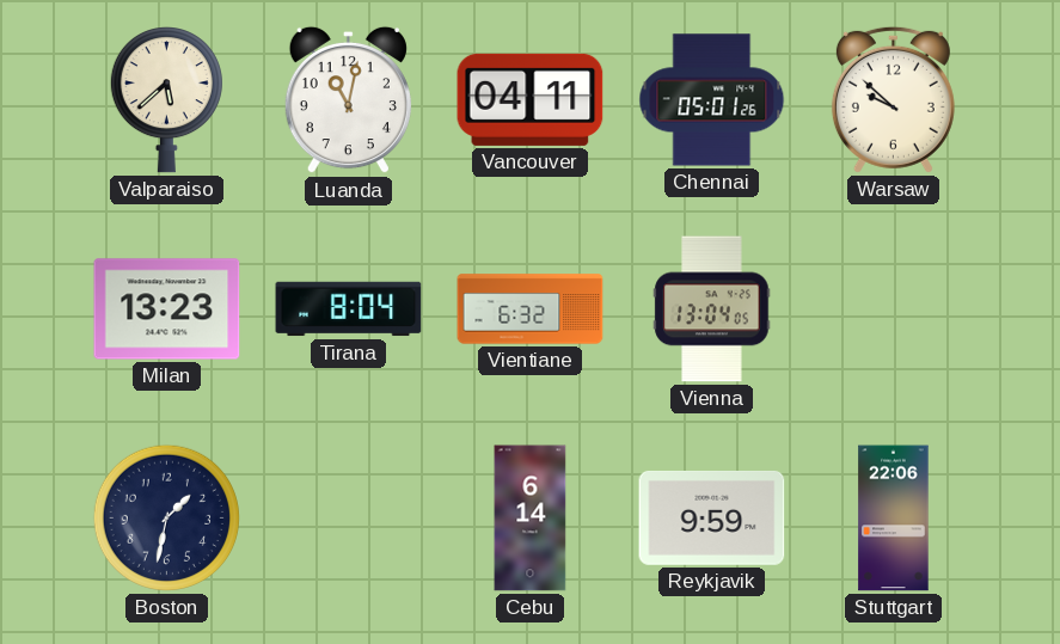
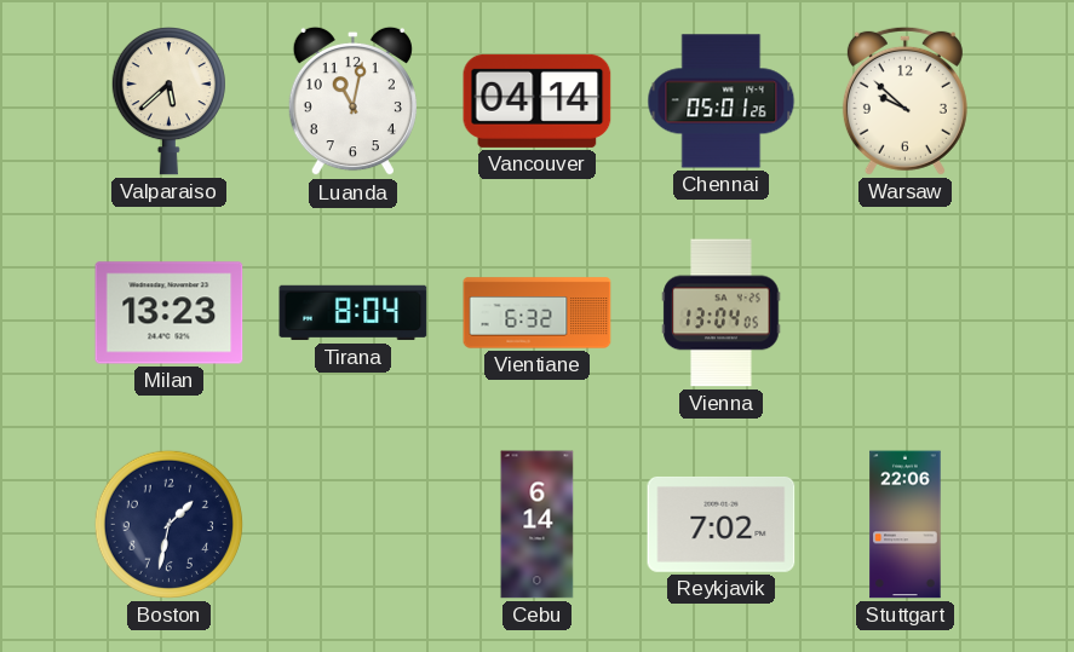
Vancouver: 04:11 -> 04:14 (538, 100)
Reykjavik: 9:59 -> 7:02 (722, 524)
